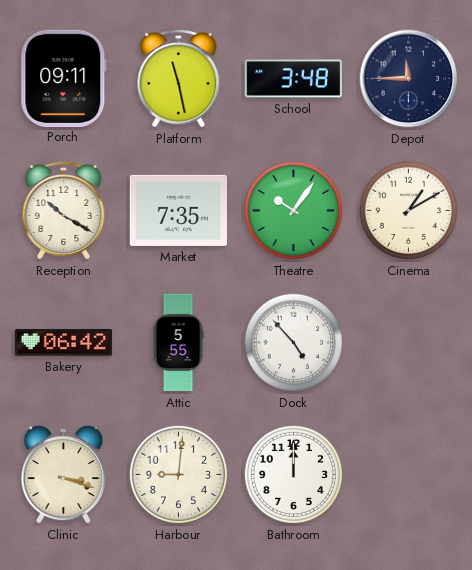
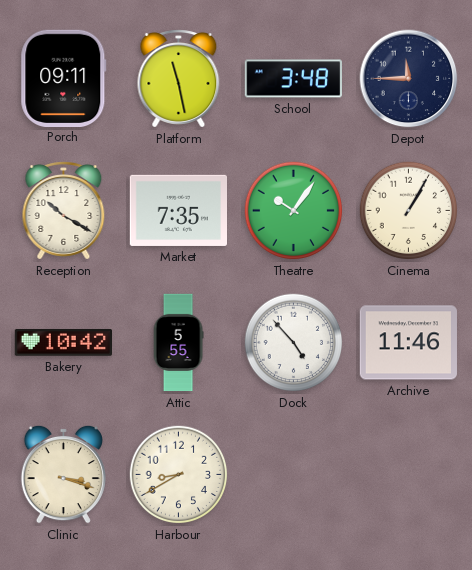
Cinema: 1:10 -> 1:05 (409, 211)
Bakery: 06:42 -> 10:42 (63, 343)
Archive: none -> 11:46 (408, 343)
Harbour: 9:01 -> 8:40 (179, 475)
Bathroom: 12:00 -> none (294, 475)
